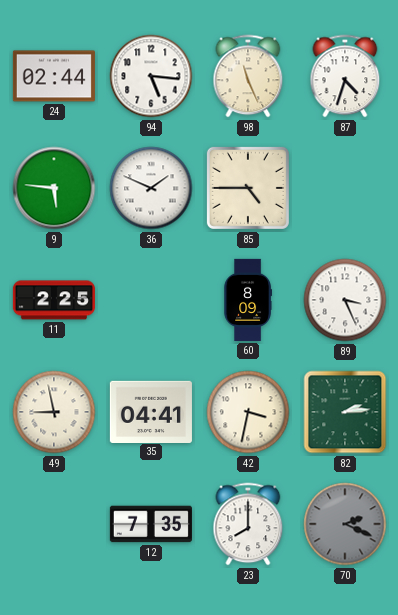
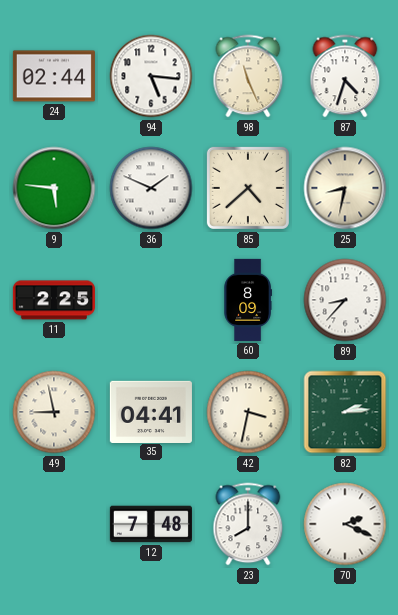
85: 4:45 -> 4:38 (248, 188)
25: none -> 8:32 (345, 188)
89: 3:26 -> 8:37 (345, 300)
12: 7:35 -> 7:48 (151, 524)
70 dial: grey -> white (345, 524)
